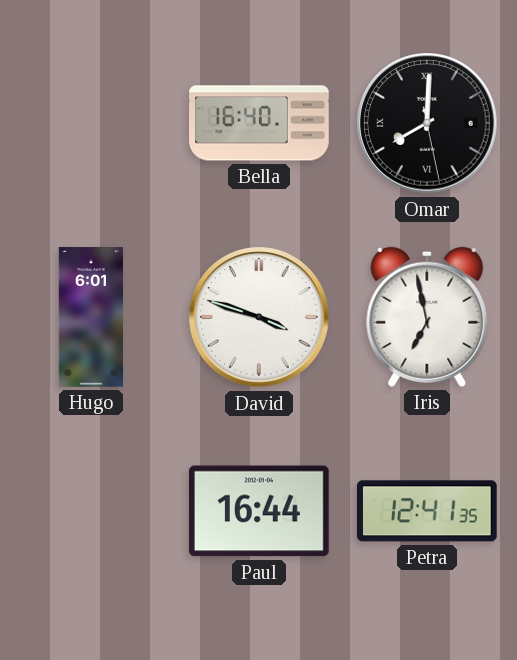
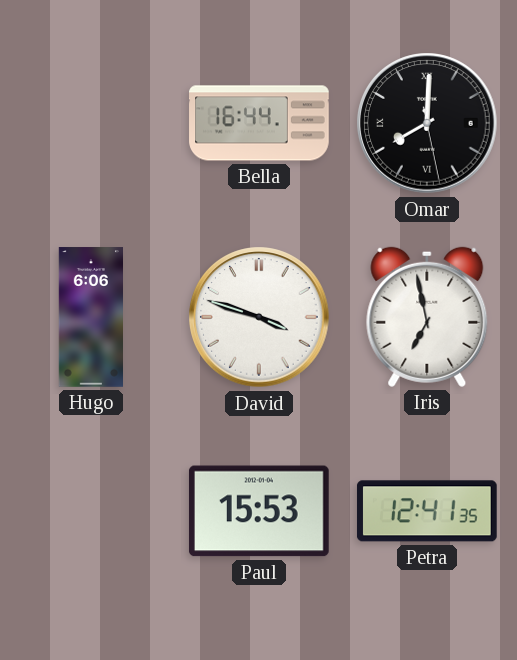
Bella: 16:40 -> 16:44 (259, 123)
Hugo: 6:01 -> 6:06 (90, 317)
Paul: 16:44 -> 15:53 (259, 511)
